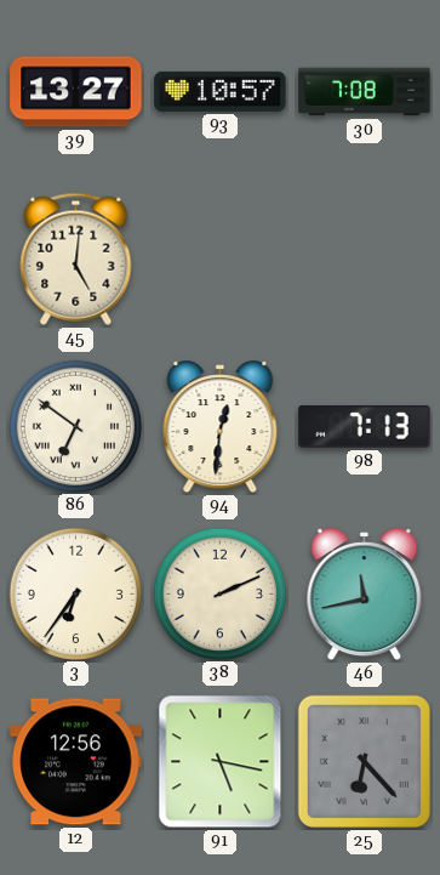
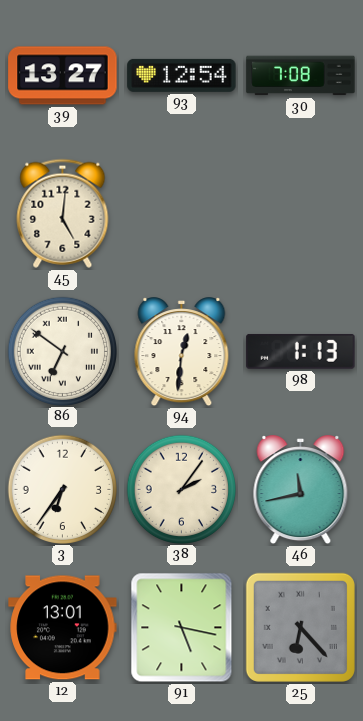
93: 10:57 -> 12:54 (182, 75)
98: 7:13 -> 1:13 (301, 351)
38: 2:11 -> 2:06 (181, 489)
12: 12:56 -> 13:01 (63, 628)
